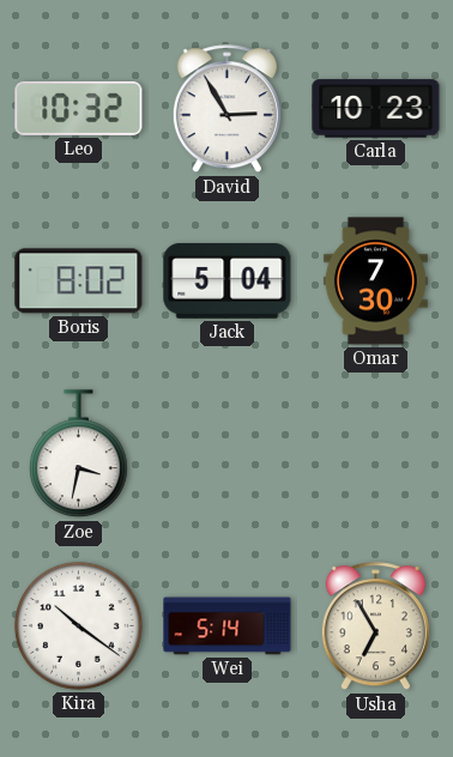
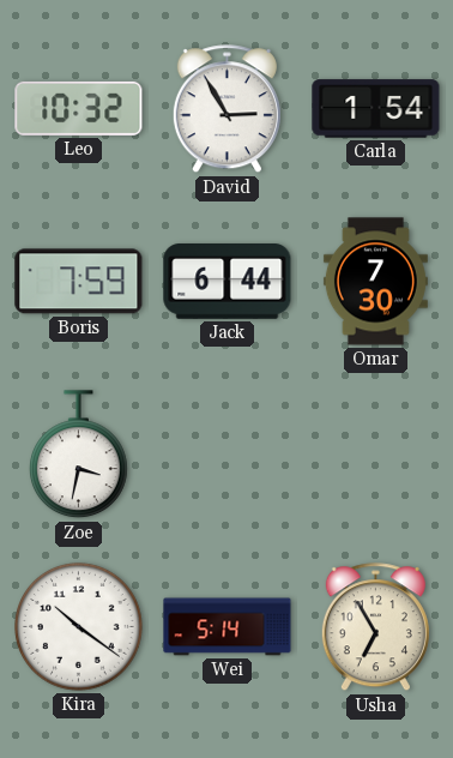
Carla: 10:23 -> 1:54 (376, 109)
Boris: 8:02 -> 7:59 (79, 282)
Jack: 5:04 -> 6:44 (228, 282)
